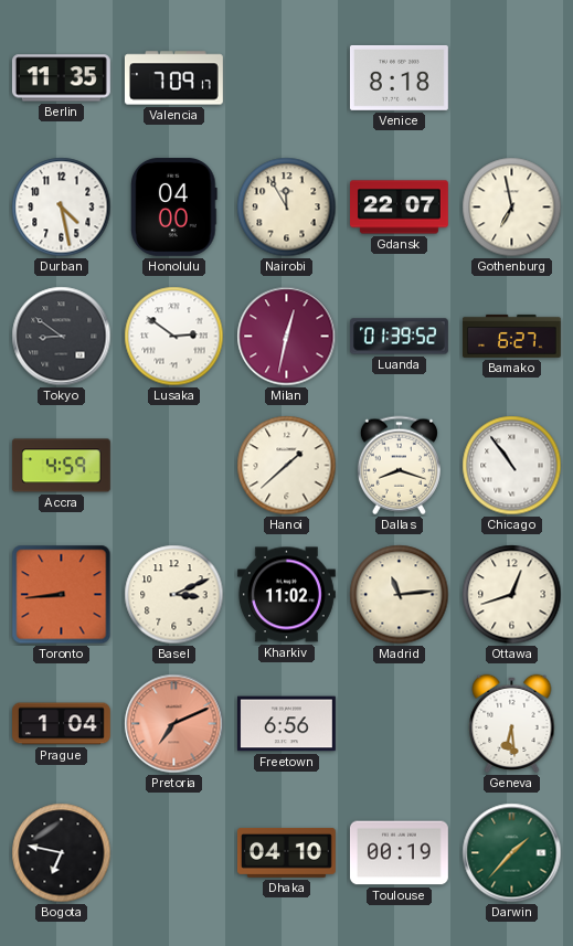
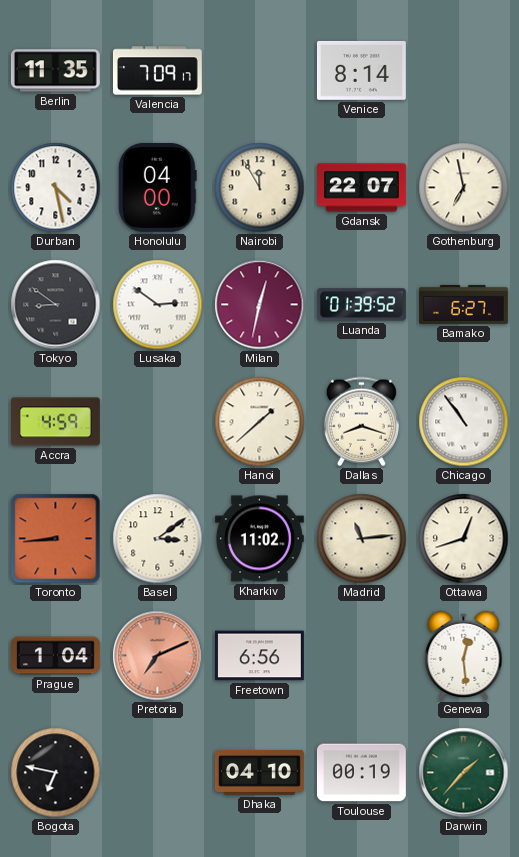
Venice: 8:18 -> 8:14 (361, 70)
Basel: 3:11 -> 3:09 (158, 539)
Geneva: 6:29 -> 12:29 (464, 656)
